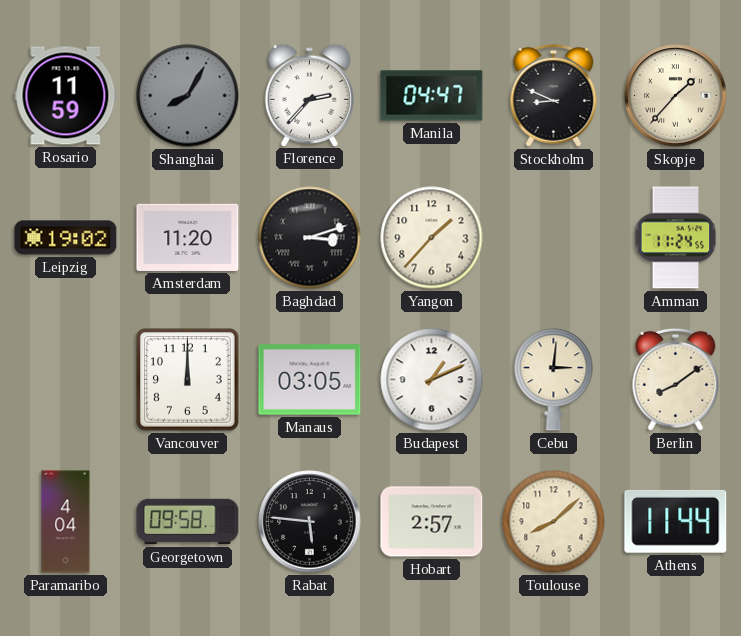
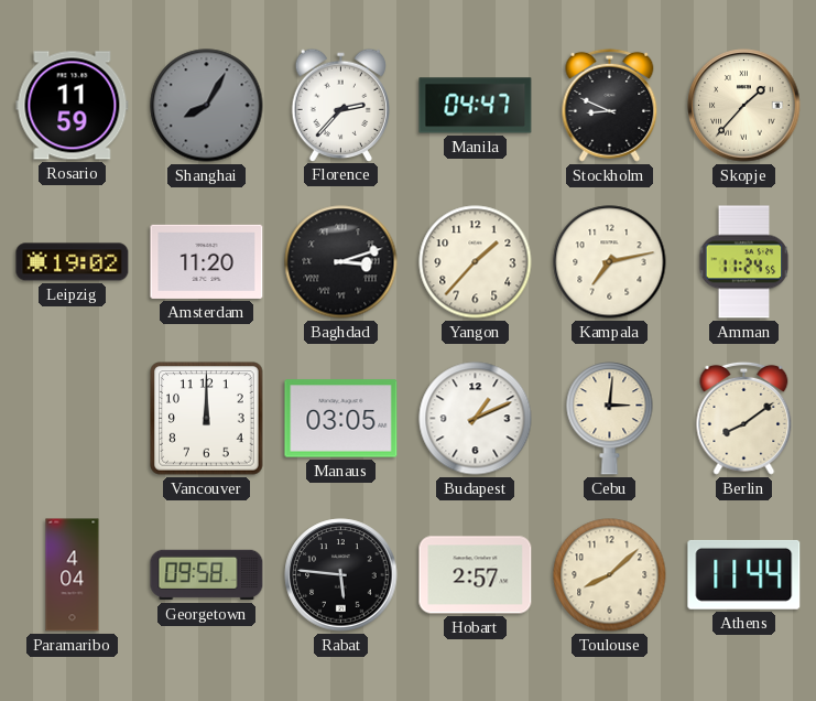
Kampala: none -> 7:13 (610, 262)
